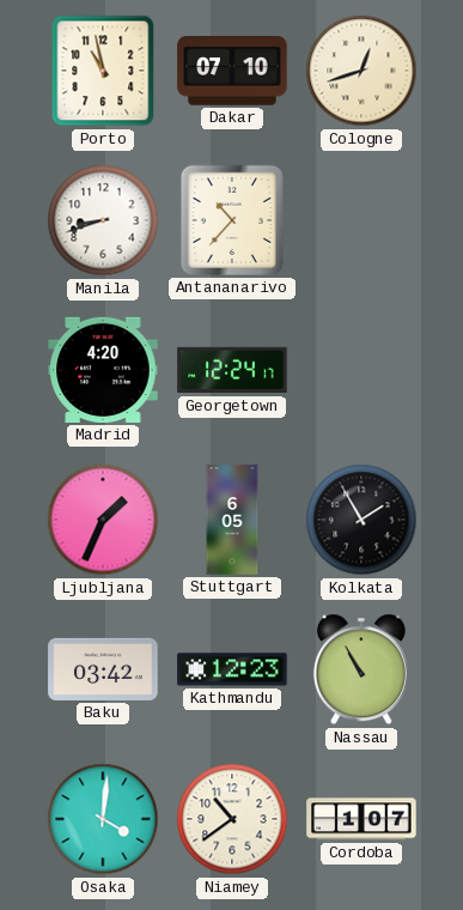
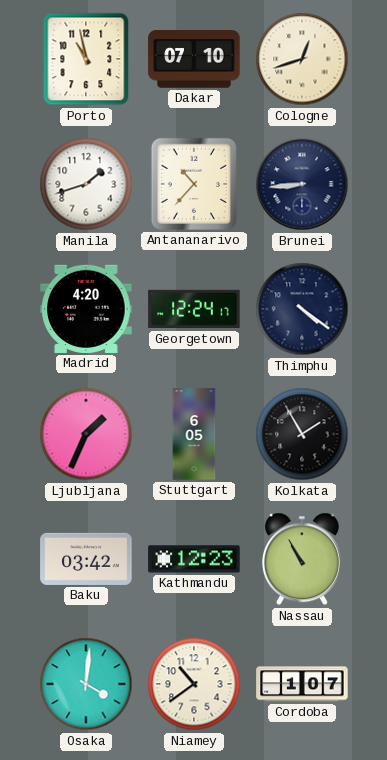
Manila: 8:42 -> 1:42 (86, 184)
Brunei: none -> 8:44 (302, 184)
Thimphu: none -> 4:21 (302, 309)
